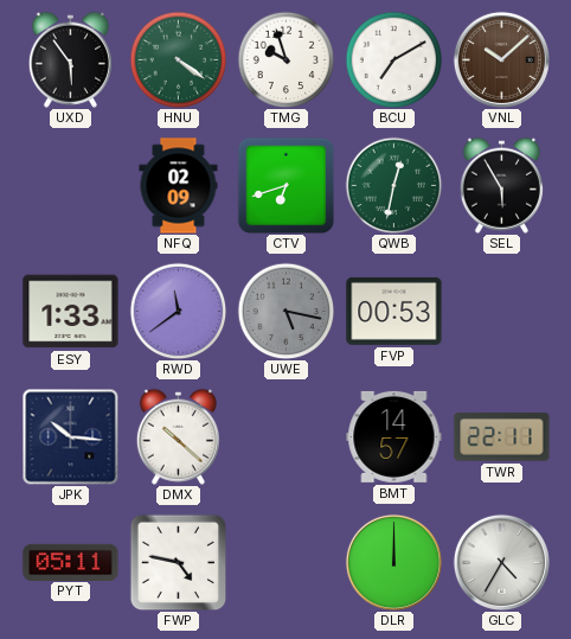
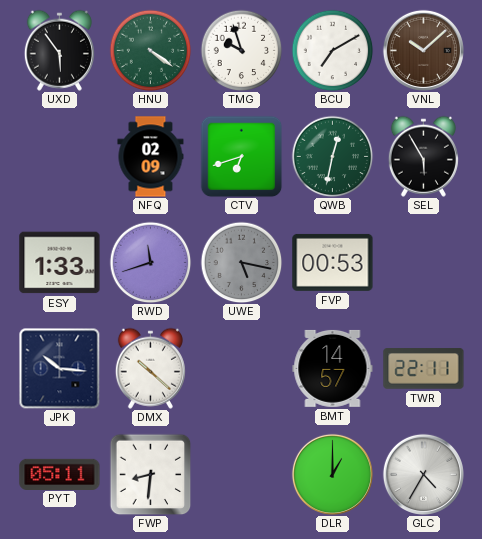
RWD: 11:39 -> 11:42 (150, 262)
FWP: 4:47 -> 8:31 (150, 474)
DLR: 12:00 -> 1:00 (332, 474)
